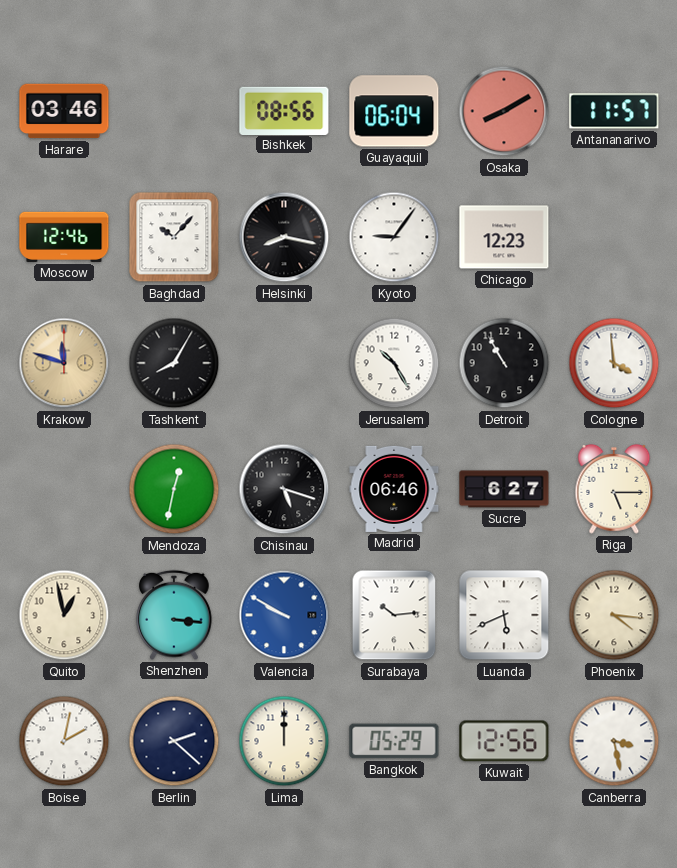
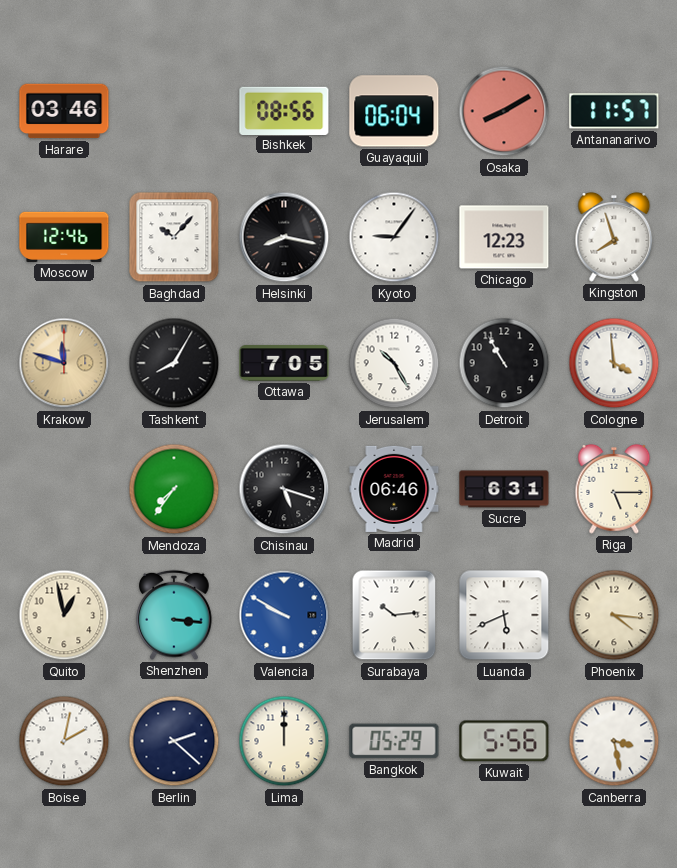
Kingston: none -> 7:57 (614, 237)
Ottawa: none -> 7:05 (284, 363)
Mendoza: 12:32 -> 7:36 (174, 489)
Sucre: 6:27 -> 6:31 (504, 489)
Kuwait: 12:56 -> 5:56 (504, 741)
